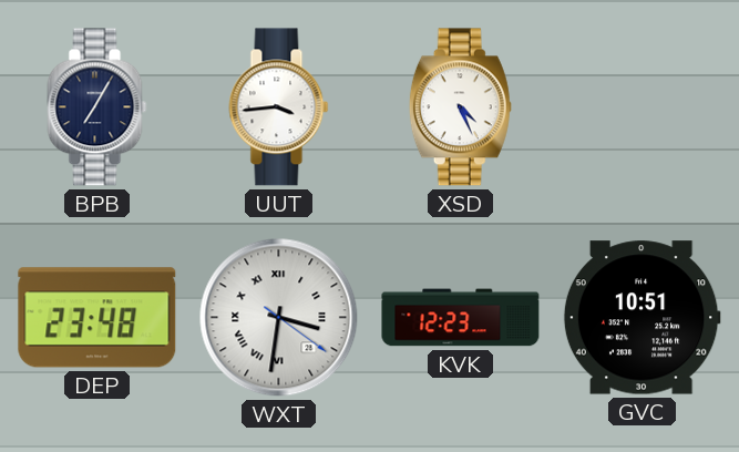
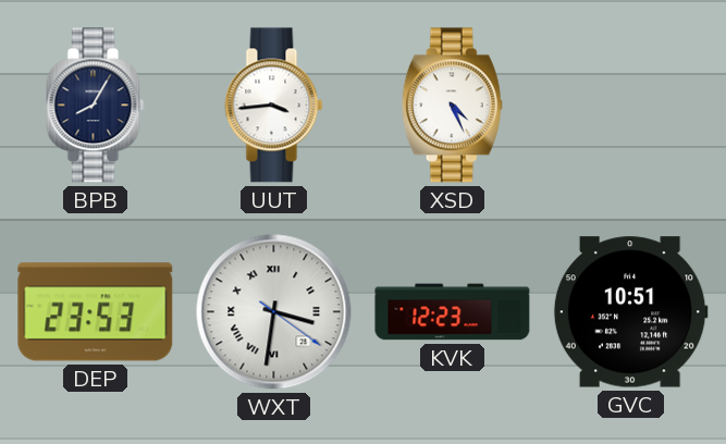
BPB: 7:05 -> 8:05 (96, 106)
DEP: 23:48 -> 23:53 (96, 312)
